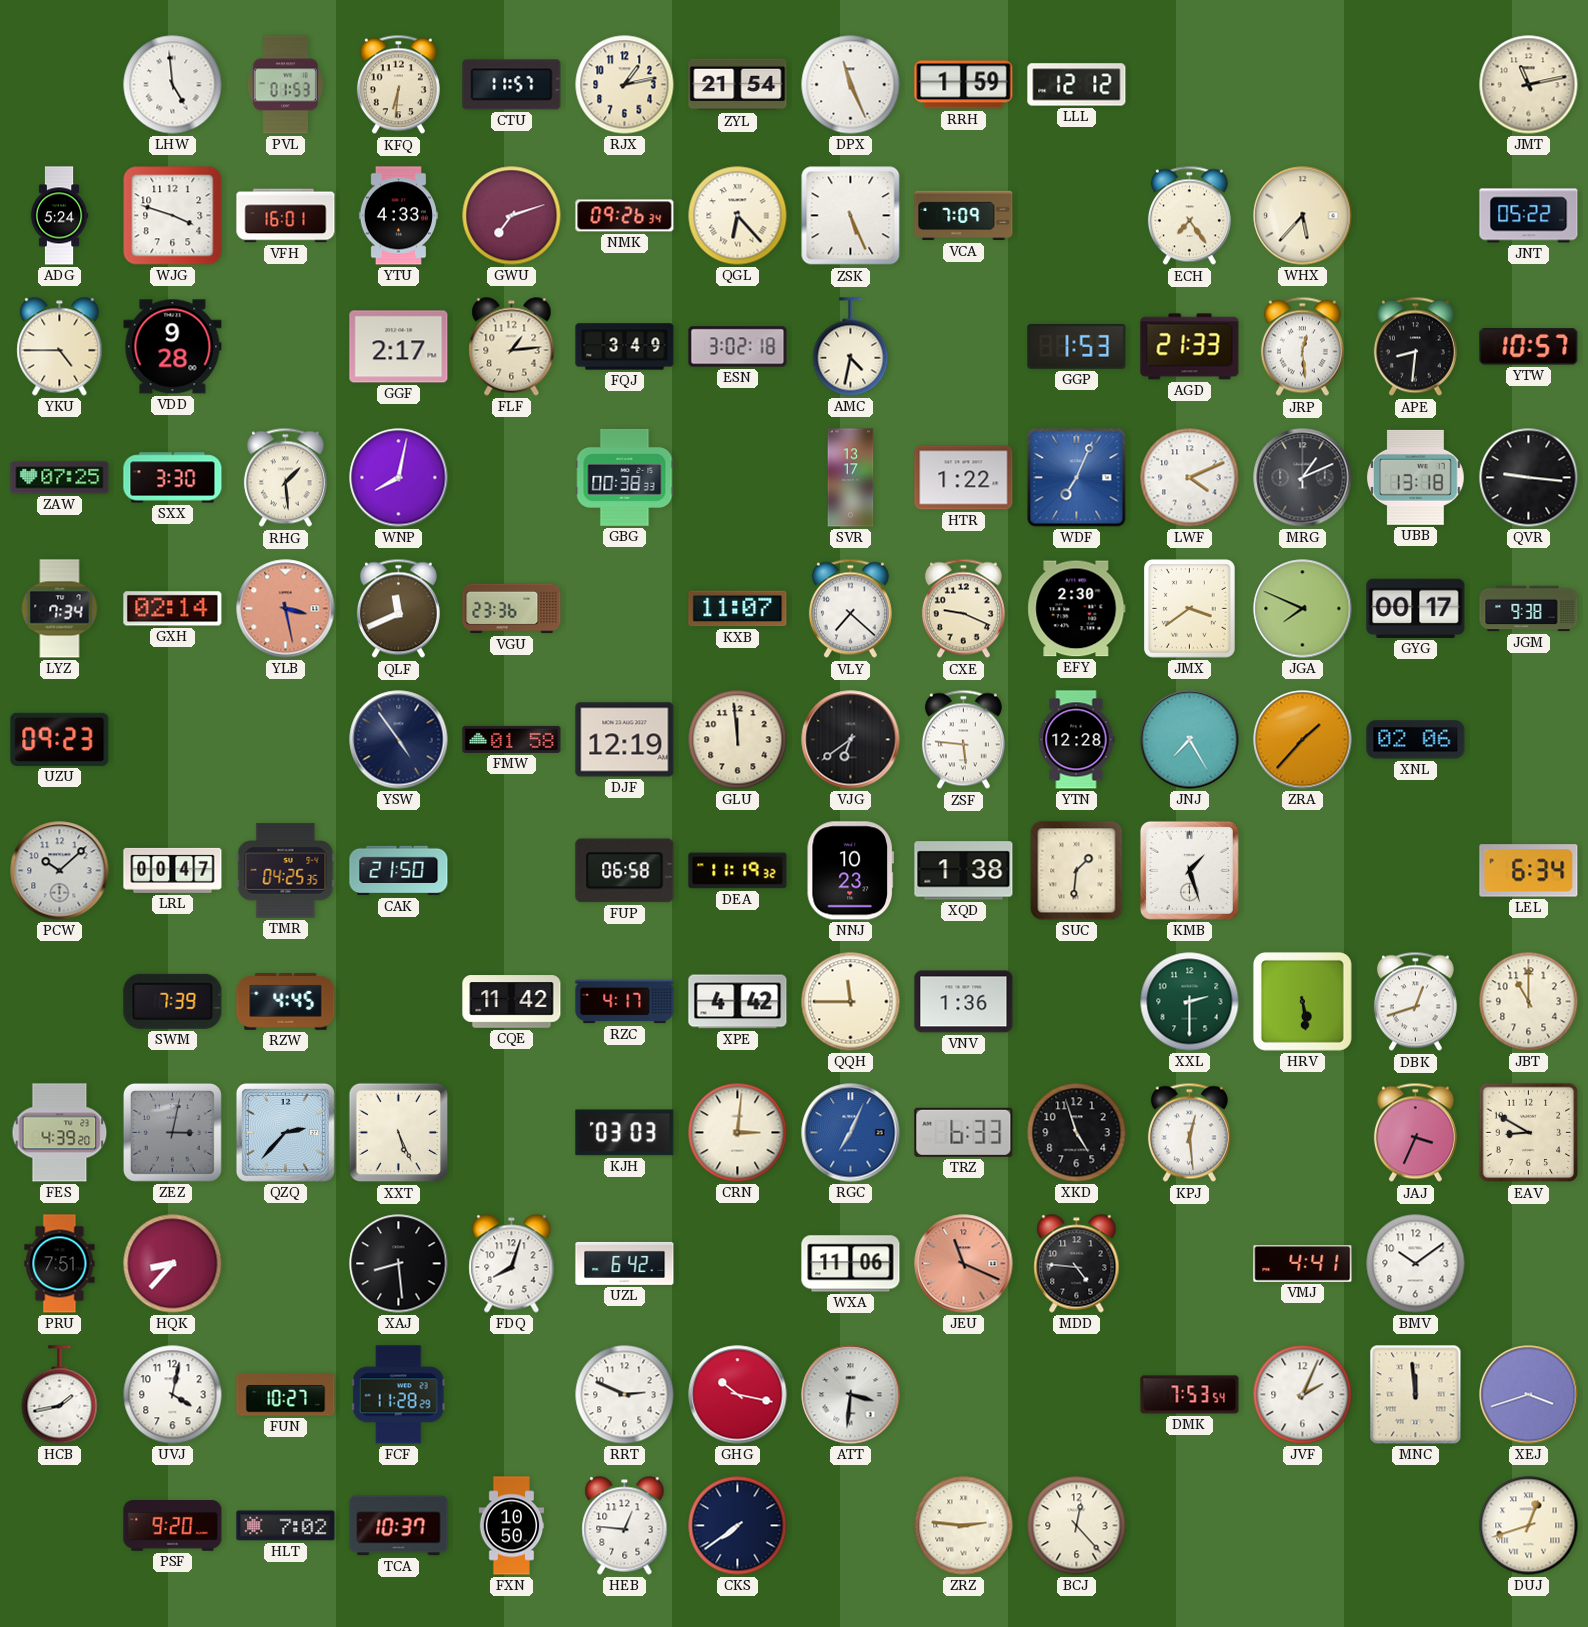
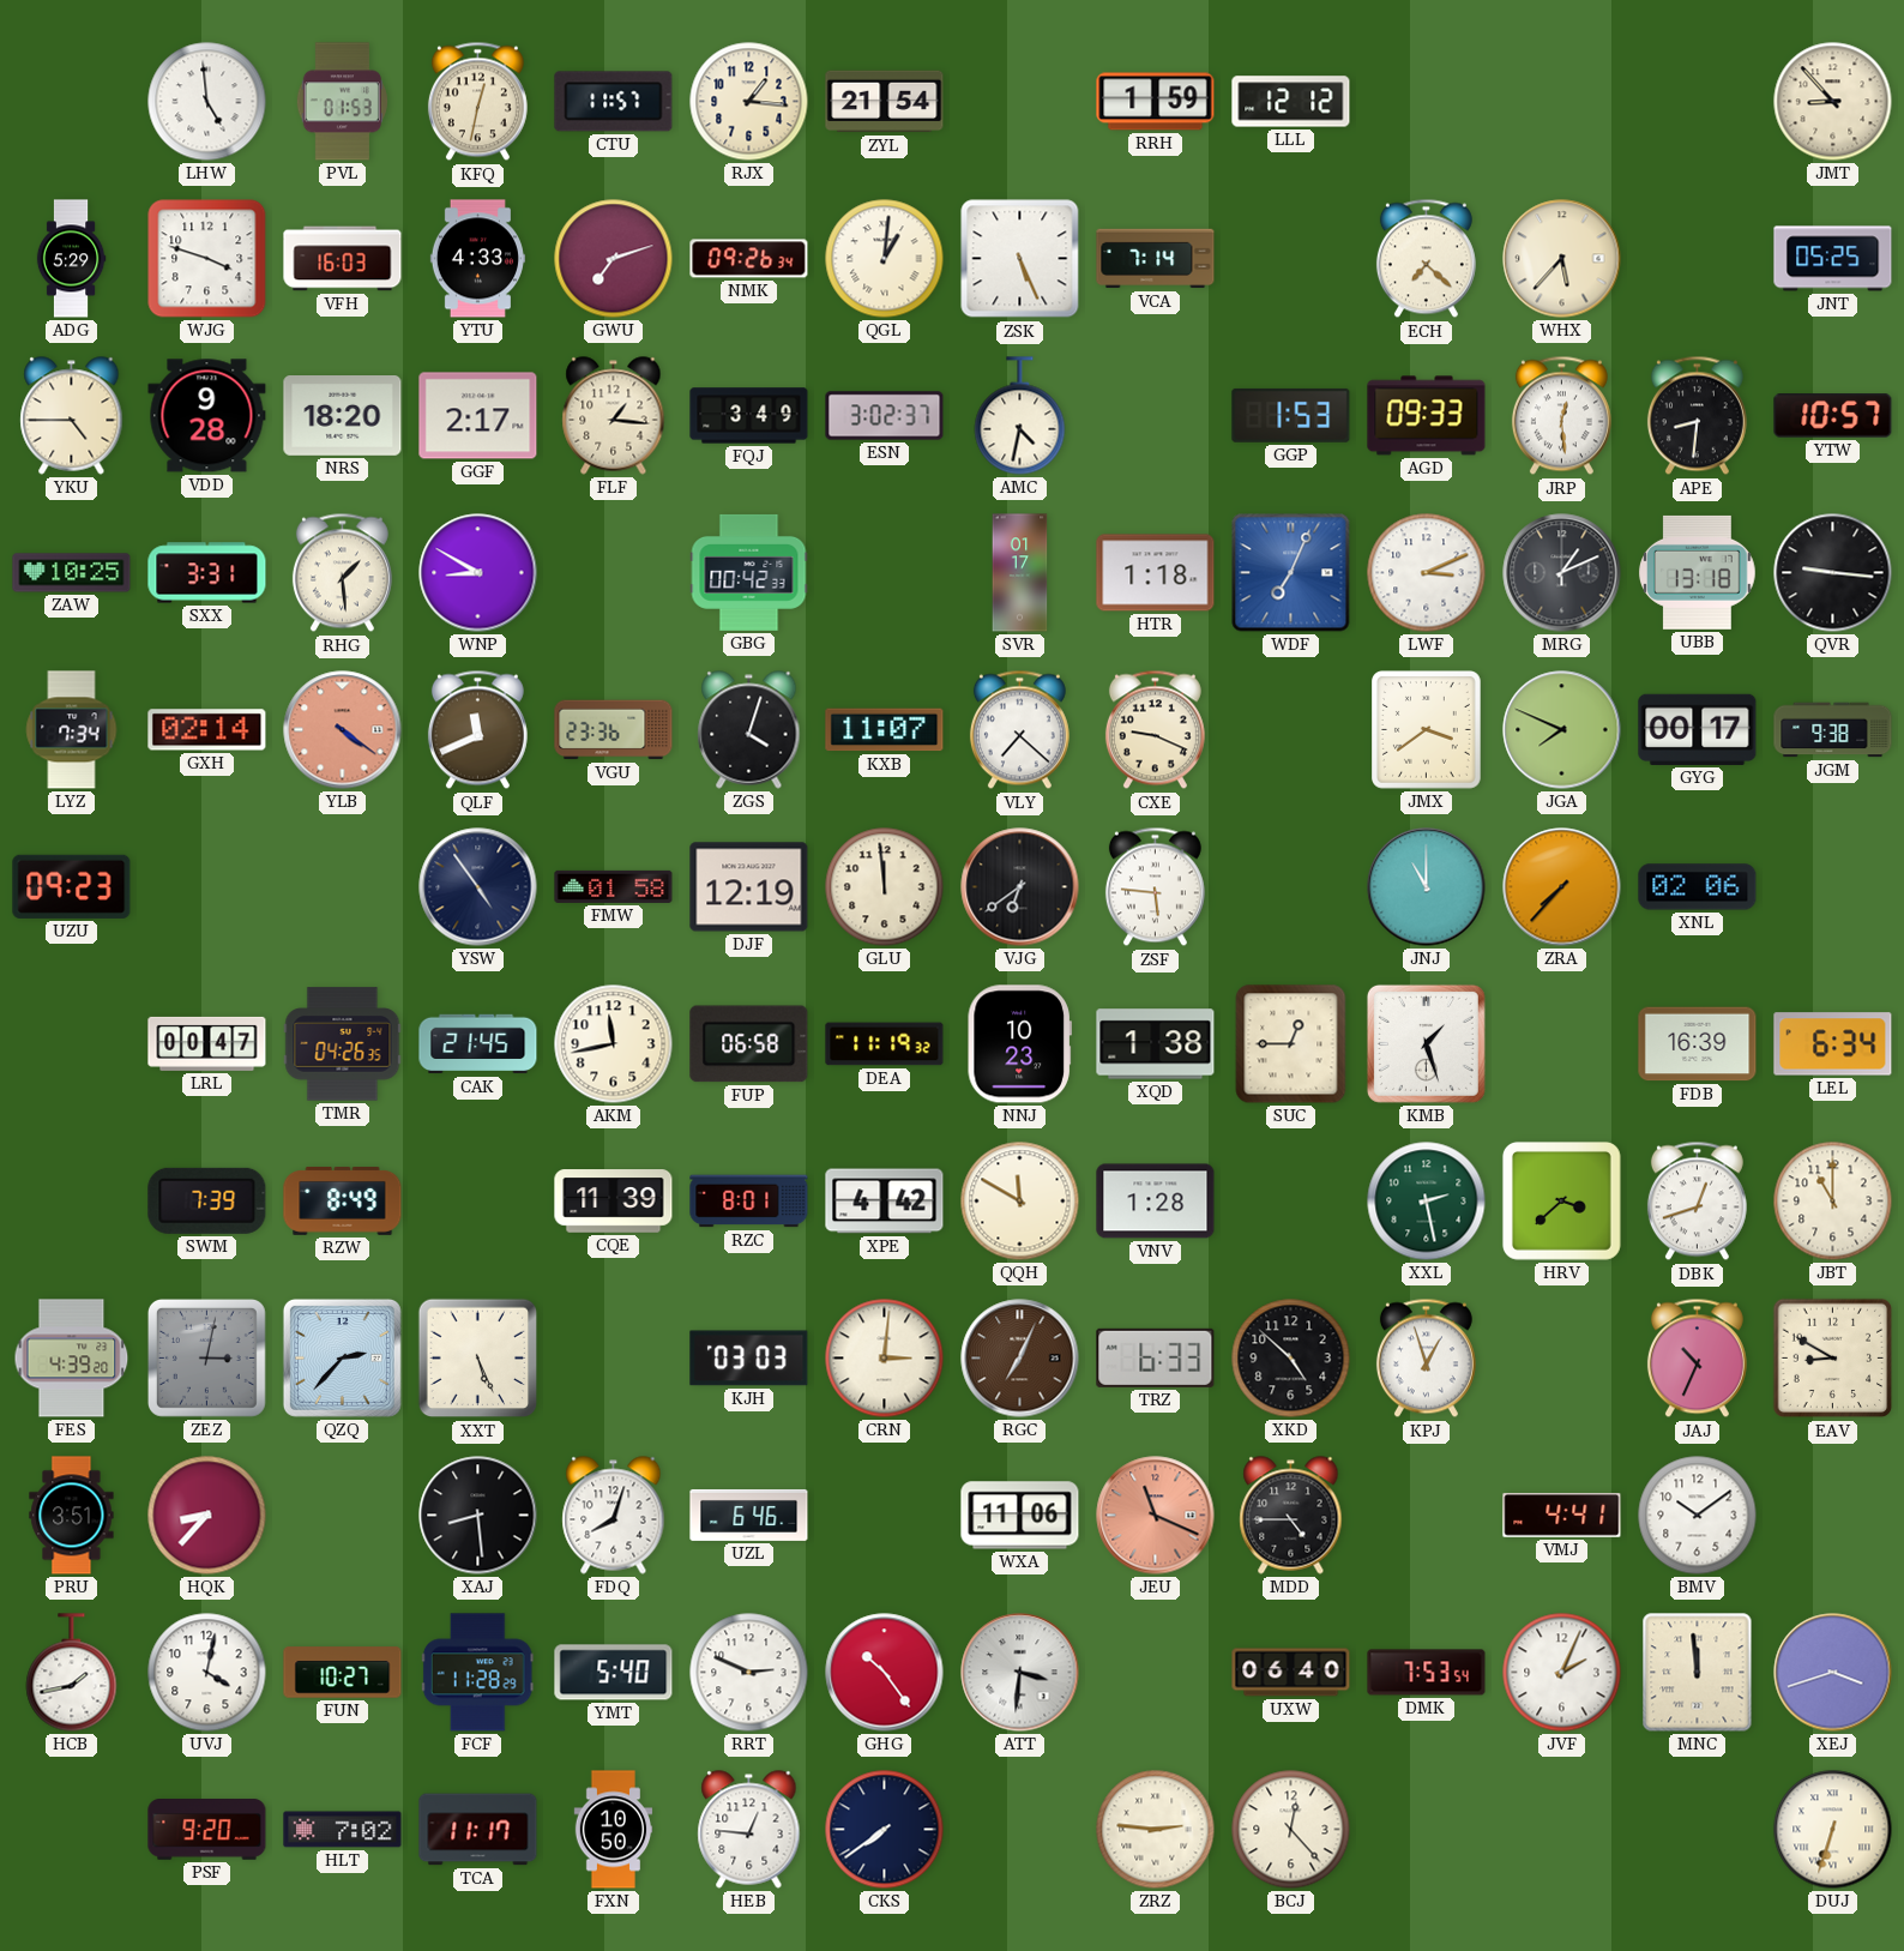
KFQ: 6:31 -> 12:32 (477, 102)
RJX: 1:13 -> 1:16 (749, 102)
DPX: 11:26 -> none (851, 85)
JMT: 11:13 -> 8:53 (1833, 102)
ADG: 5:24 -> 5:29 (71, 259)
VFH: 16:01 -> 16:03 (343, 259)
QGL: 6:23 -> 1:01 (885, 259)
VCA: 7:09 -> 7:14 (1156, 259)
ECH: 7:24 -> 7:22 (1426, 259)
JNT: 05:22 -> 05:25 (1833, 259)
NRS: none -> 18:20 (343, 416)
FLF: 1:14 -> 1:16 (614, 416)
ESN: 3:02:18 -> 3:02:37 (885, 416)
AGD: 21:33 -> 09:33 (1427, 416)
ZAW: 07:25 -> 10:25 (72, 573)
SXX: 3:30 -> 3:31 (207, 573)
WNP: 8:02 -> 8:50 (478, 573)
GBG: 00:38 -> 00:42 (749, 572)
SVR: 13:17 -> 01:17 (1020, 573)
HTR: 1:22 -> 1:18 (1156, 573)
LWF: 4:11 -> 3:11 (1427, 573)
YLB: 3:28 -> 4:21 (343, 730)
ZGS: none -> 4:03 (749, 730)
EFY: 2:30 -> none (1077, 609)
YTN: 12:28 -> none (1076, 740)
JNJ: 7:25 -> 11:00 (1427, 887)
ZRA: 1:37 -> 7:37 (1562, 887)
PCW: 10:08 -> none (60, 871)
TMR: 04:25 -> 04:26 (343, 1044)
CAK: 21:50 -> 21:45 (478, 1044)
AKM: none -> 11:43 (614, 1044)
SUC: 1:31 -> 12:45 (1291, 1044)
FDB: none -> 16:39 (1698, 1044)
RZW: 4:45 -> 8:49 (343, 1200)
CQE: 11:42 -> 11:39 (614, 1202)
RZC: 4:17 -> 8:01 (749, 1202)
QQH: 11:45 -> 11:50 (1020, 1202)
VNV: 1:36 -> 1:28 (1156, 1202)
XXL: 2:30 -> 2:28 (1427, 1202)
HRV: 5:29 -> 3:38 (1561, 1200)
RGC dial: blue -> brown (1020, 1359)
XKD: 4:57 -> 4:52 (1291, 1359)
KPJ: 12:29 -> 12:57 (1426, 1359)
JAJ: 3:34 -> 10:34 (1697, 1359)
PRU: 7:51 -> 3:51 (72, 1516)
UZL: 6:42 -> 6:46 (749, 1515)
MDD: 4:46 -> 4:45 (1291, 1516)
YMT: none -> 5:40 (614, 1673)
GHG: 10:17 -> 10:24 (885, 1673)
UXW: none -> 06:40 (1291, 1673)
TCA: 10:37 -> 11:17 (478, 1830)
DUJ: 12:42 -> 6:33 (1833, 1830)
